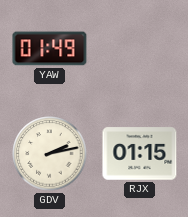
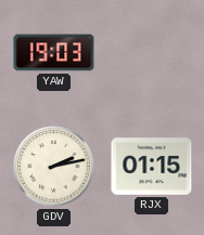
YAW: 01:49 -> 19:03 (54, 53)
